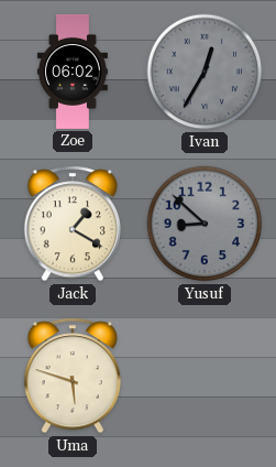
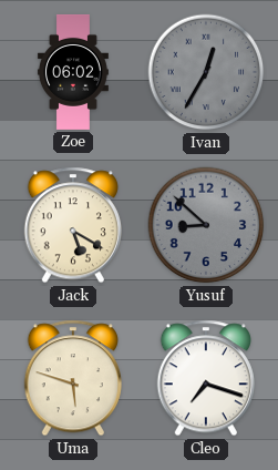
Jack: 1:20 -> 5:20 (72, 225)
Cleo: none -> 7:18 (205, 378)
